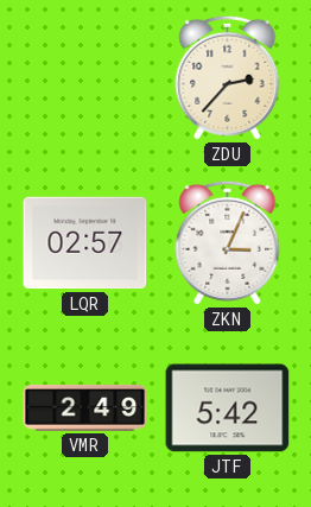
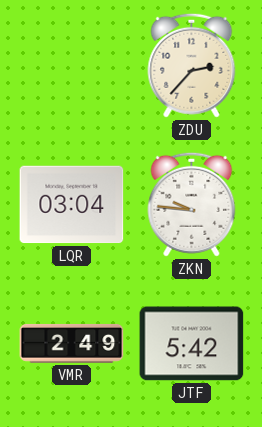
LQR: 02:57 -> 03:04 (72, 205)
ZKN: 3:04 -> 9:46 (192, 204)
